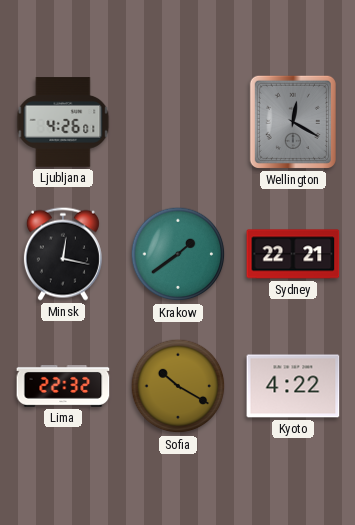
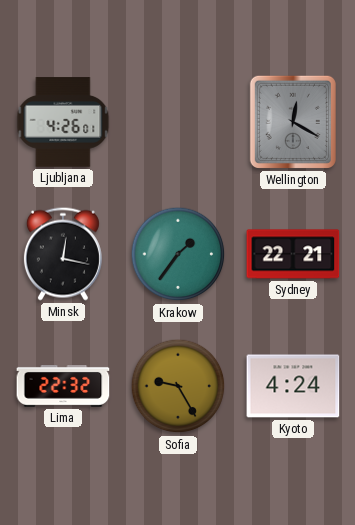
Krakow: 1:39 -> 1:36 (178, 254)
Sofia: 10:20 -> 9:25 (178, 386)
Kyoto: 4:22 -> 4:24 (293, 386)
